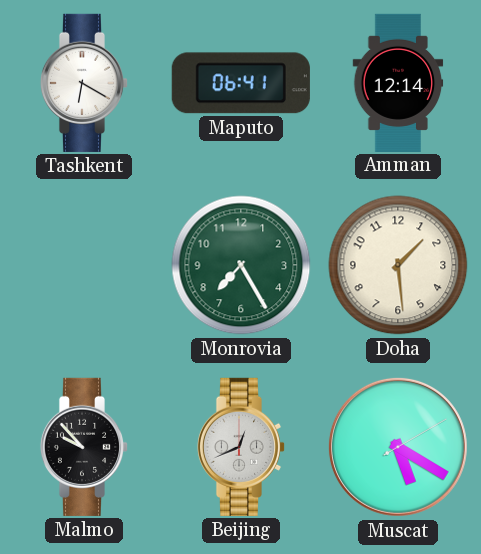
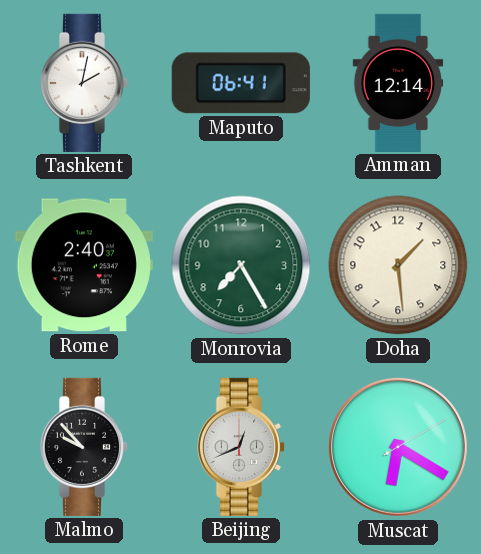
Tashkent: 6:20 -> 2:02 (84, 83)
Rome: none -> 2:40 (84, 265)
Muscat: 5:20 -> 6:20 (398, 447)
